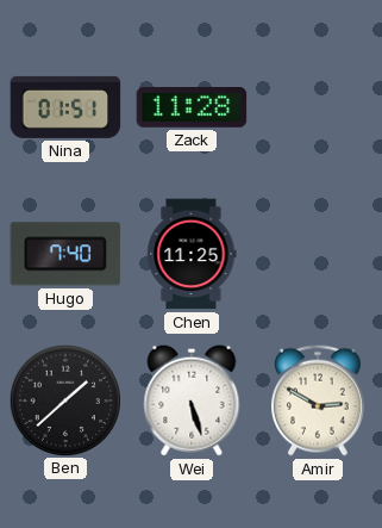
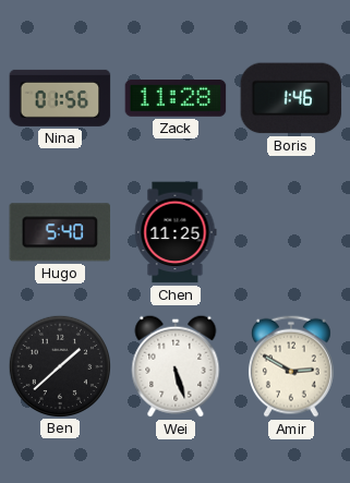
Nina: 01:51 -> 01:56 (60, 98)
Boris: none -> 1:46 (291, 98)
Hugo: 7:40 -> 5:40 (60, 232)
